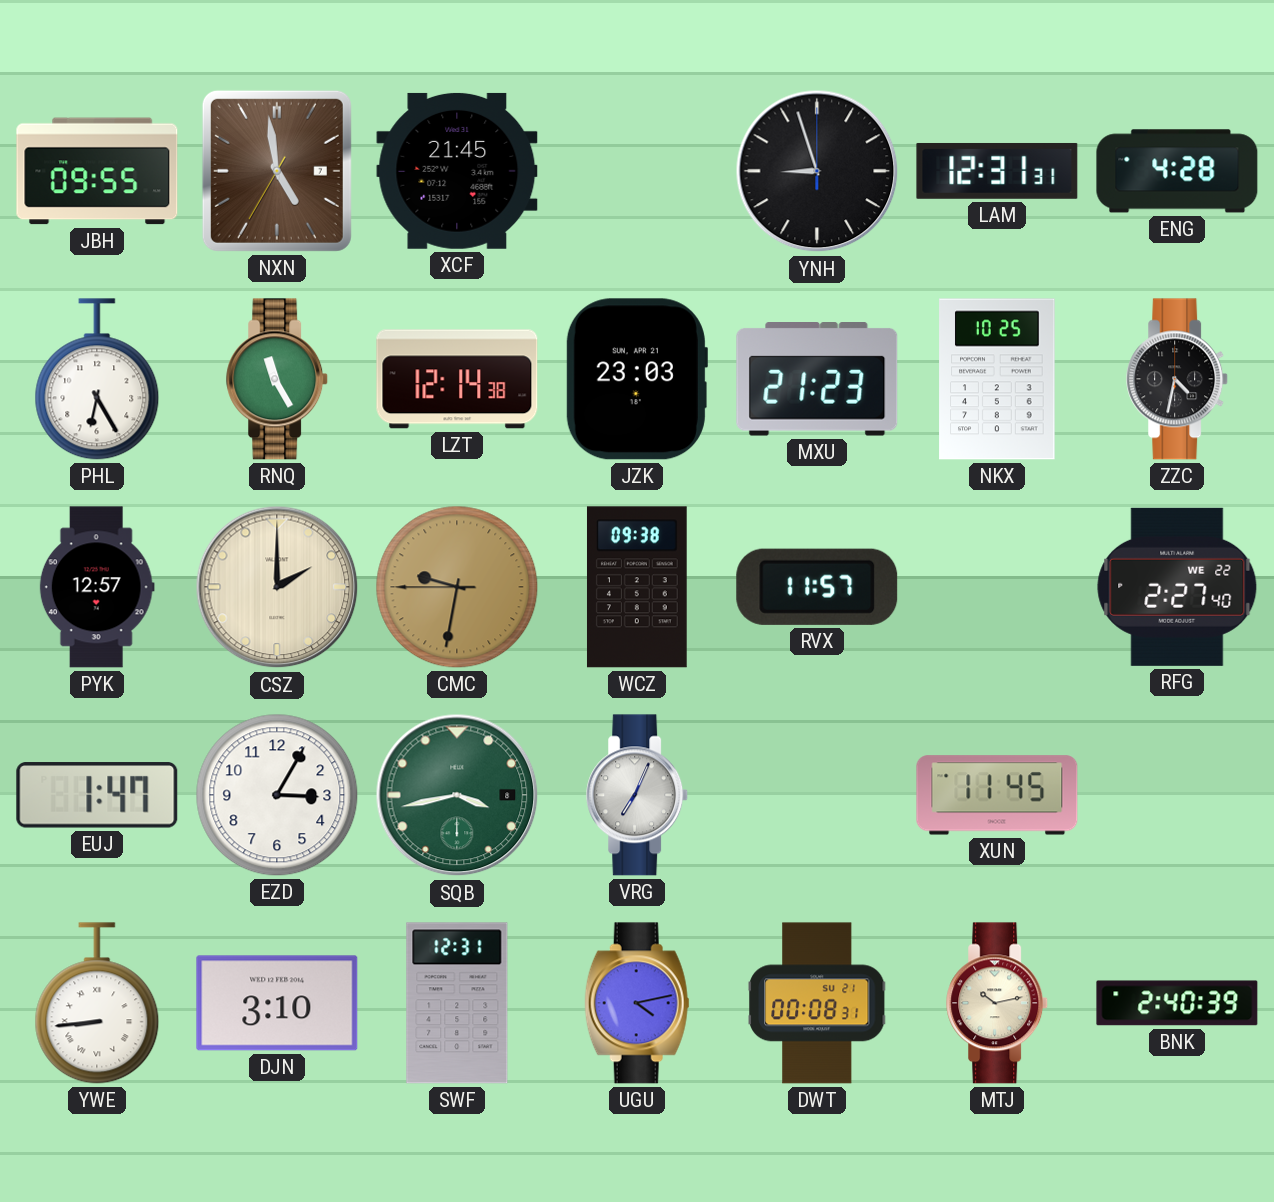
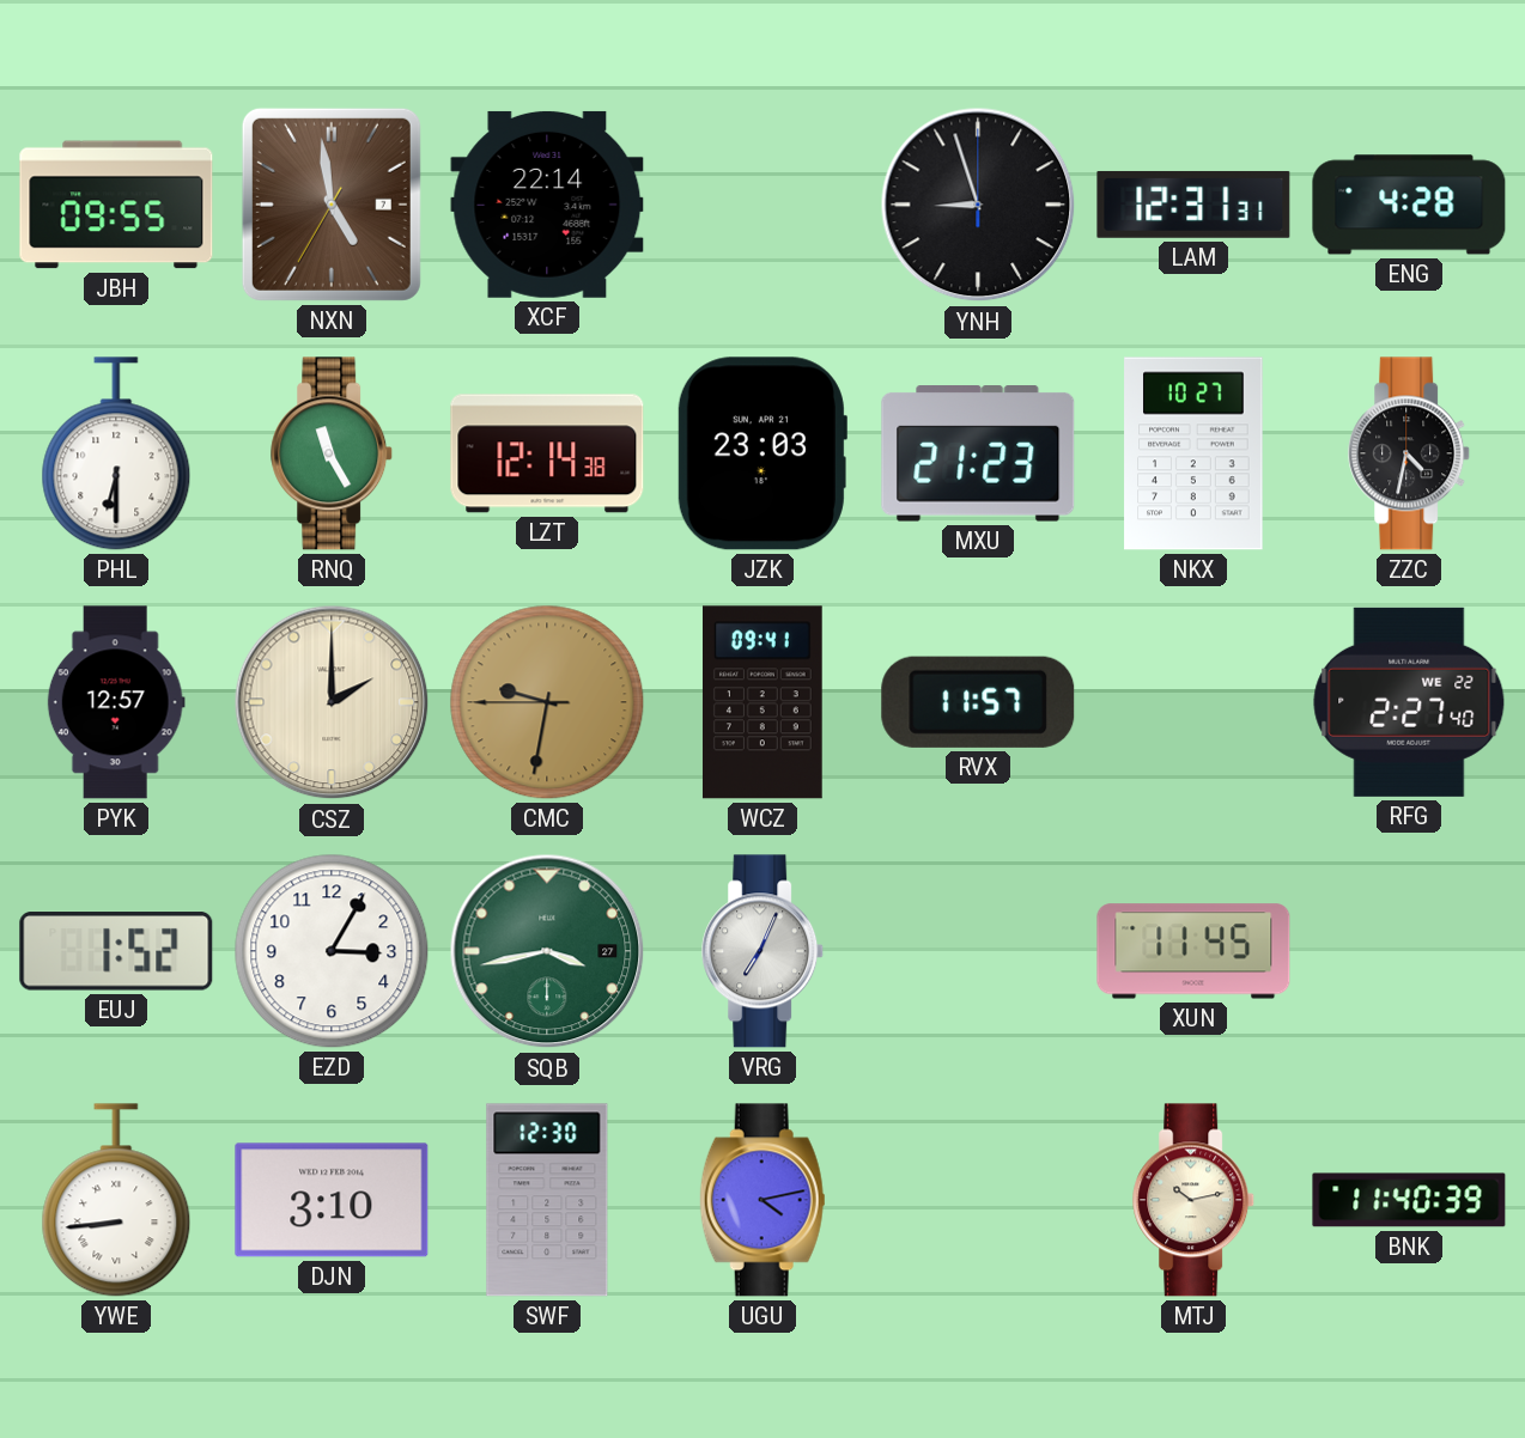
XCF: 21:45 -> 22:14 (547, 205)
PHL: 6:25 -> 6:30 (116, 453)
NKX: 10:25 -> 10:27 (1193, 453)
WCZ: 09:38 -> 09:41 (762, 702)
EUJ: 1:47 -> 1:52 (116, 951)
SQB date: 8 -> 27 (547, 951)
SWF: 12:31 -> 12:30 (547, 1200)
DWT: 00:08 -> none (818, 1003)
BNK: 2:40 -> 11:40 (1409, 1200)
